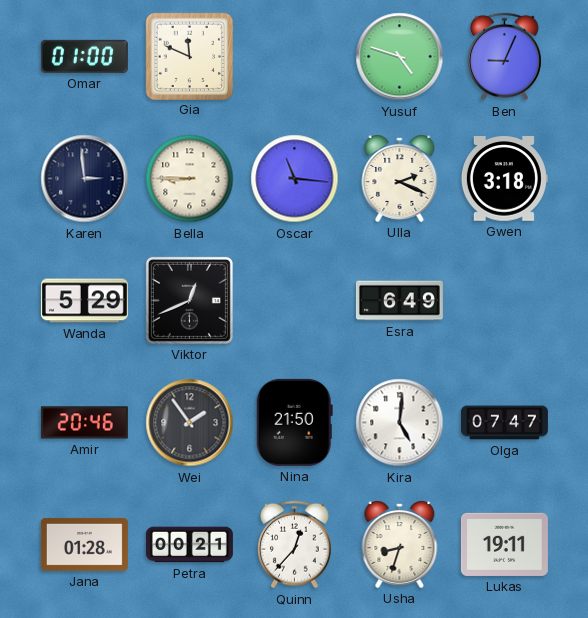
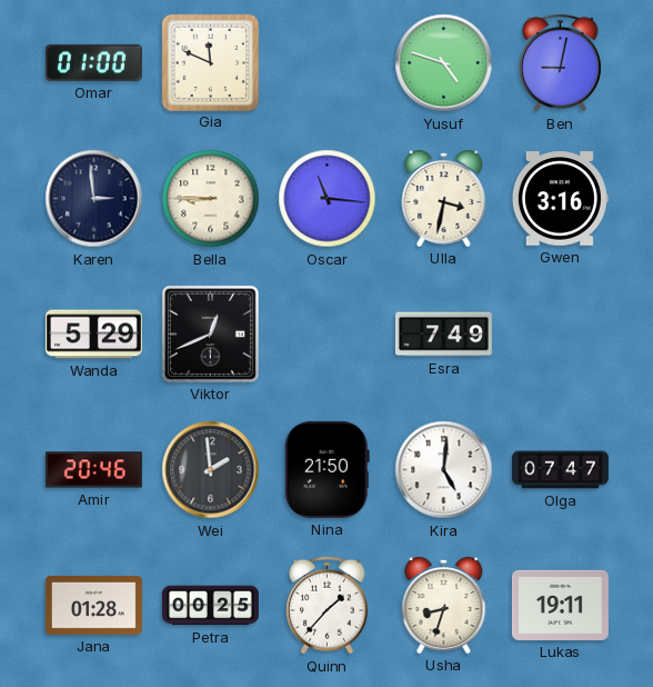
Ben: 9:04 -> 9:02 (561, 63)
Ulla: 2:19 -> 3:32 (444, 199)
Gwen: 3:18 -> 3:16 (560, 199)
Esra: 6:49 -> 7:49 (443, 335)
Wei: 1:54 -> 1:59 (211, 470)
Petra: 00:21 -> 00:25 (210, 606)
Quinn: 12:37 -> 1:37 (328, 606)
